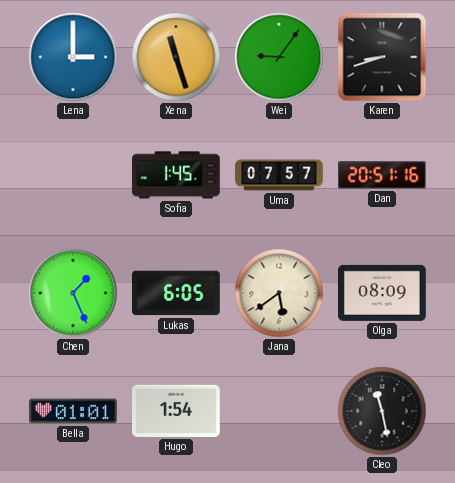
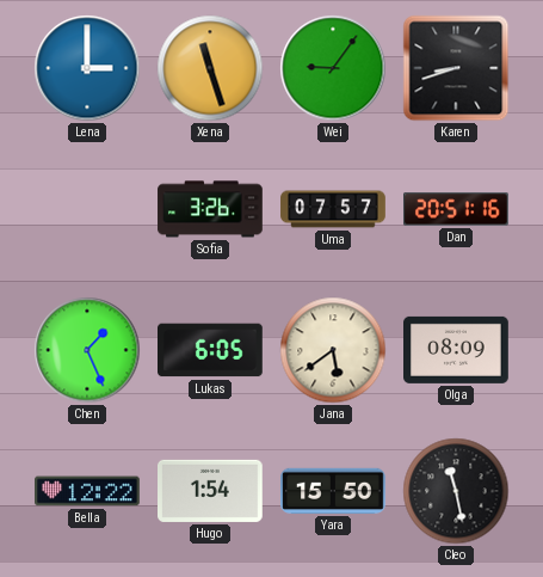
Sofia: 1:45 -> 3:26 (210, 209)
Bella: 01:01 -> 12:22 (88, 491)
Yara: none -> 15:50 (334, 491)
